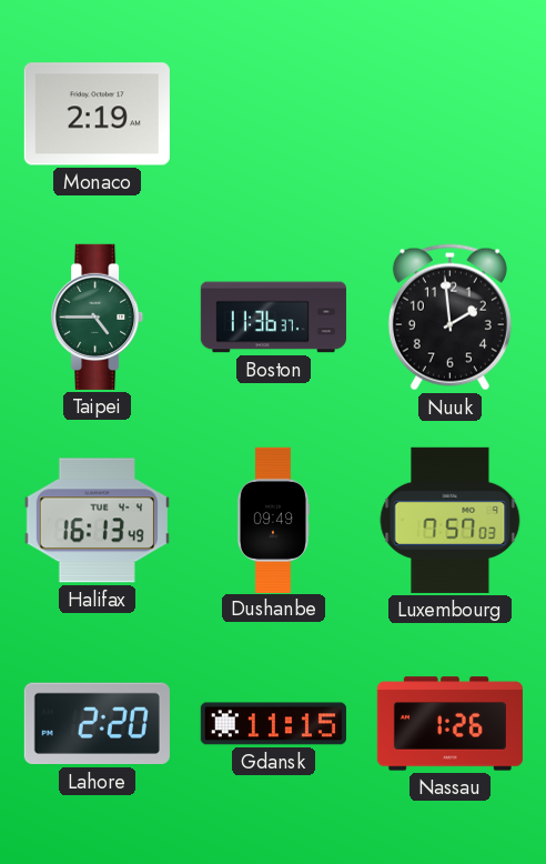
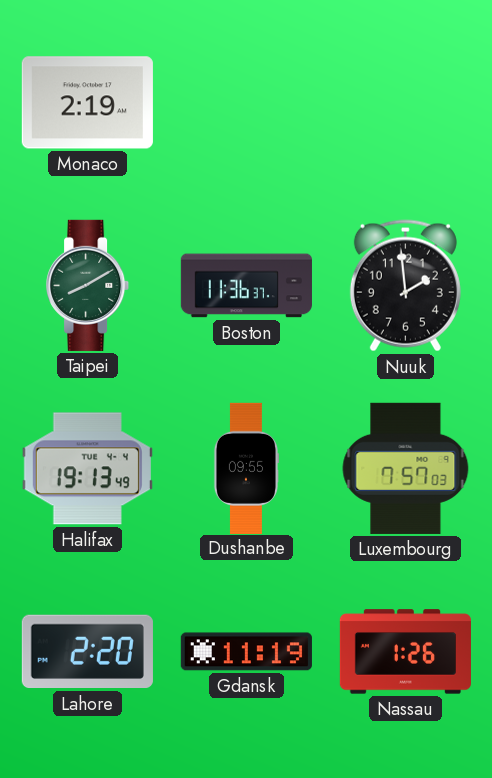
Taipei: 4:45 -> 8:10 (88, 285)
Halifax: 16:13 -> 19:13 (87, 469)
Dushanbe: 09:49 -> 09:55 (245, 468)
Gdansk: 11:15 -> 11:19 (246, 652)
